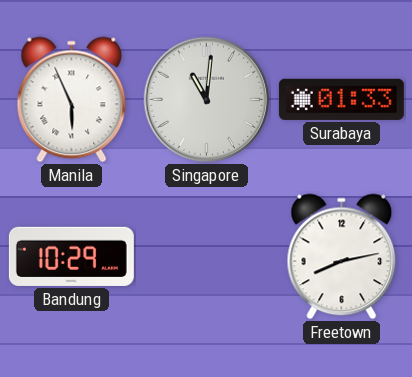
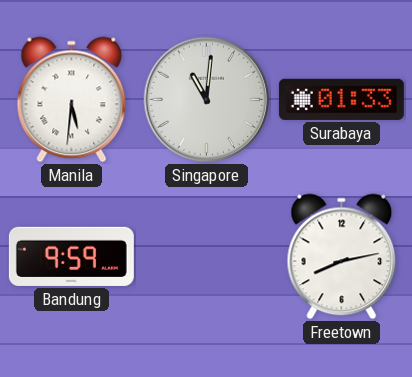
Manila: 5:56 -> 5:31 (72, 100)
Bandung: 10:29 -> 9:59 (71, 256)
